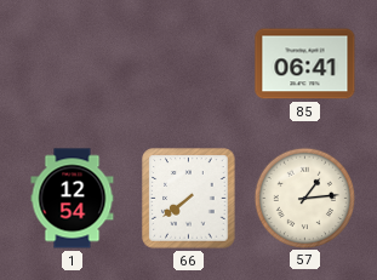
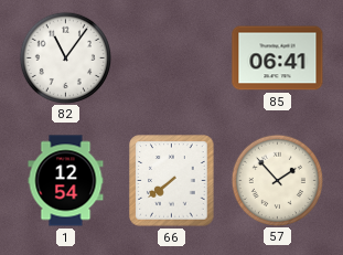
82: none -> 11:06 (65, 57)
57: 1:14 -> 1:53 (277, 180)
